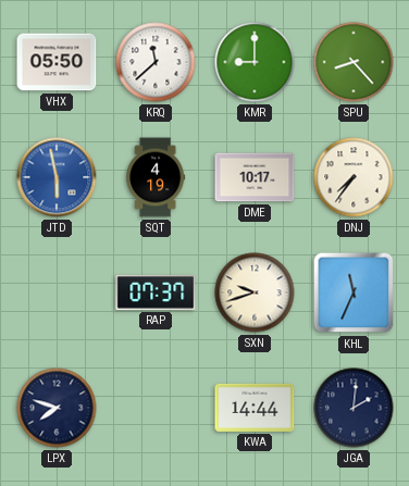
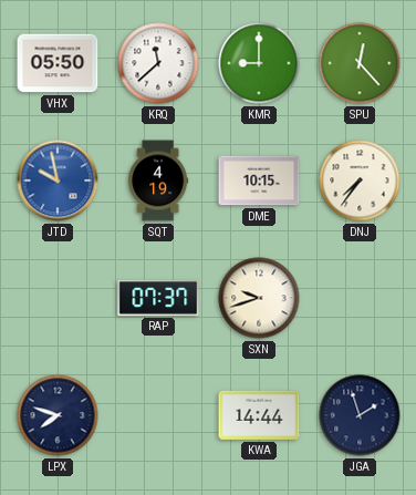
SPU: 8:23 -> 12:23 (360, 63)
JTD: 5:58 -> 9:58 (58, 181)
DME: 10:17 -> 10:15 (259, 181)
KHL: 11:34 -> none (354, 292)
JGA: 2:01 -> 1:57 (360, 415)
